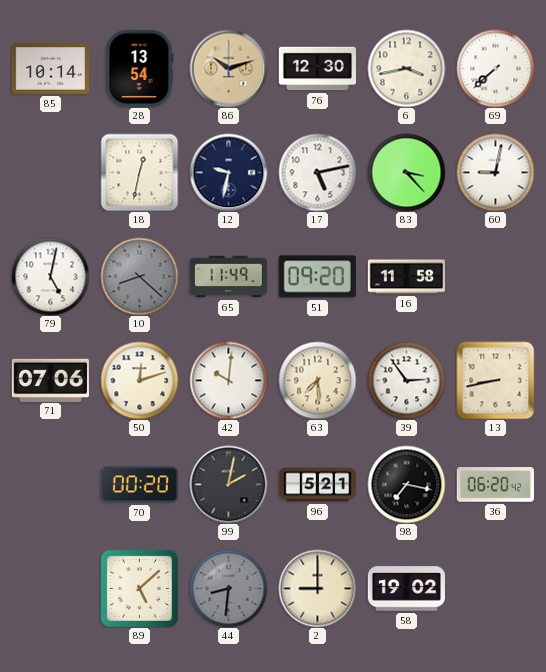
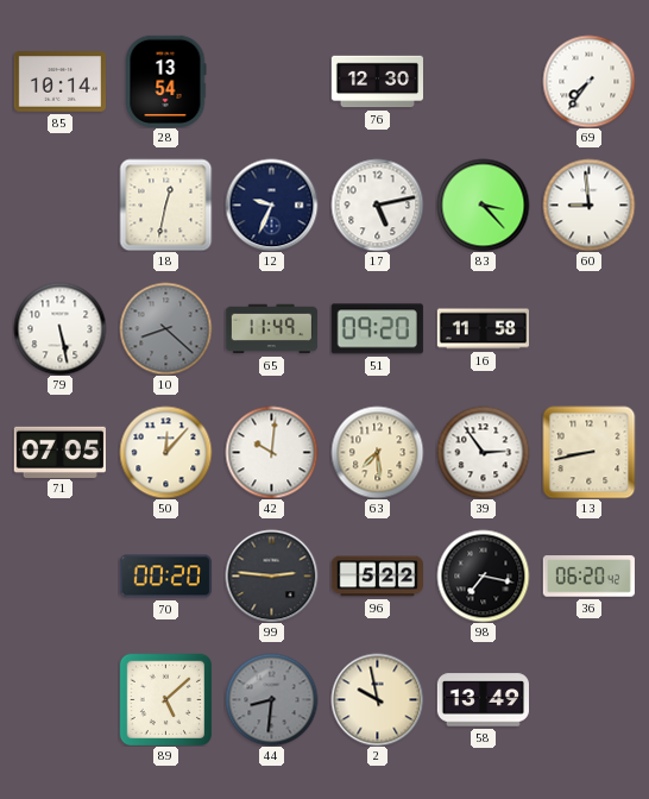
86: 10:12 -> none (228, 68)
6: 3:43 -> none (406, 68)
69: 7:38 -> 7:36 (588, 81)
12: 9:32 -> 9:34 (271, 205)
60: 9:02 -> 8:59 (588, 205)
79: 5:02 -> 5:28 (59, 328)
71: 07:06 -> 07:05 (59, 452)
50: 12:12 -> 12:07 (165, 452)
99: 2:02 -> 2:46 (271, 575)
96: 5:21 -> 5:22 (377, 577)
2: 9:00 -> 9:58 (377, 699)
58: 19:02 -> 13:49 (483, 700)
